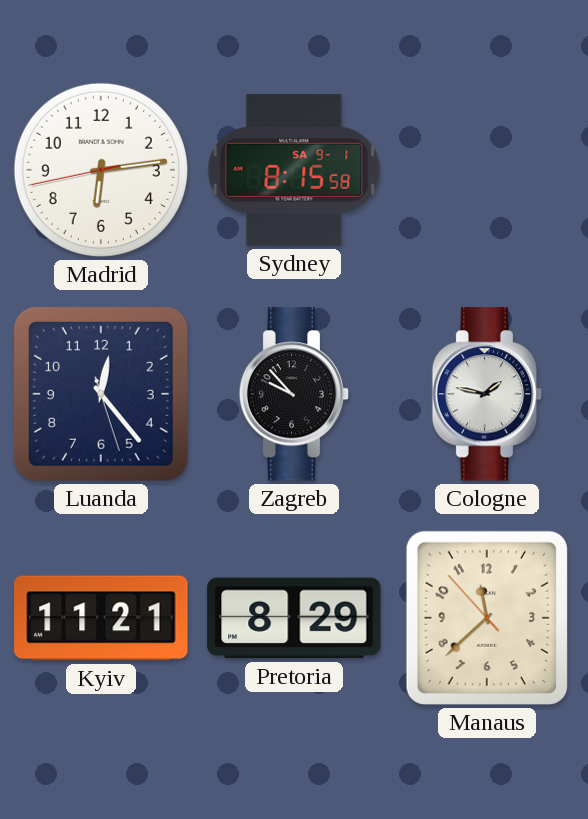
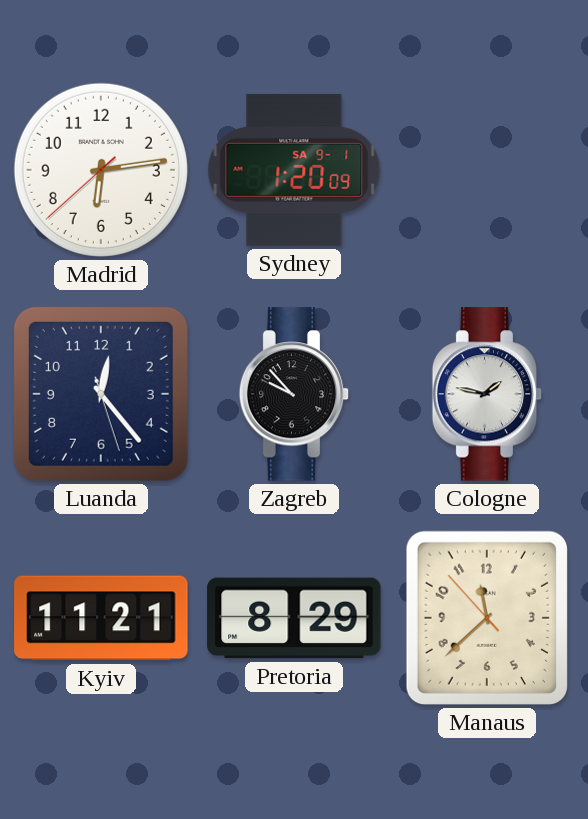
Madrid: 6:13:43 -> 6:13:38 (101, 170)
Sydney: 8:15 -> 1:20 (294, 170)
